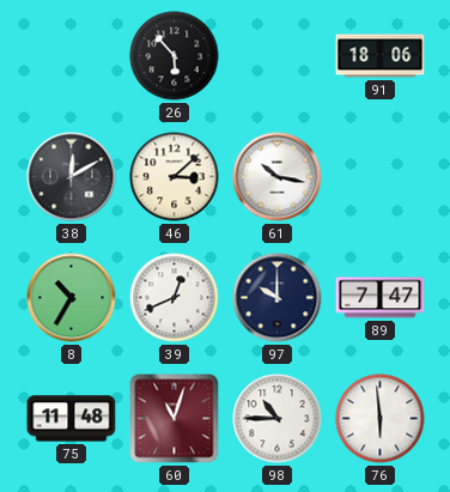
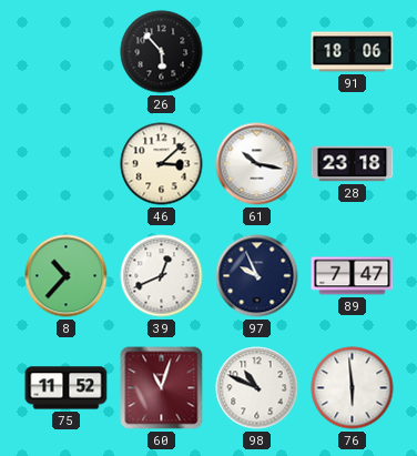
38: 12:10 -> none (72, 177)
28: none -> 23:18 (353, 164)
8: 10:35 -> 10:37 (67, 276)
97: 10:00 -> 9:56 (257, 276)
75: 11:48 -> 11:52 (67, 388)
98: 10:45 -> 10:49 (257, 388)
